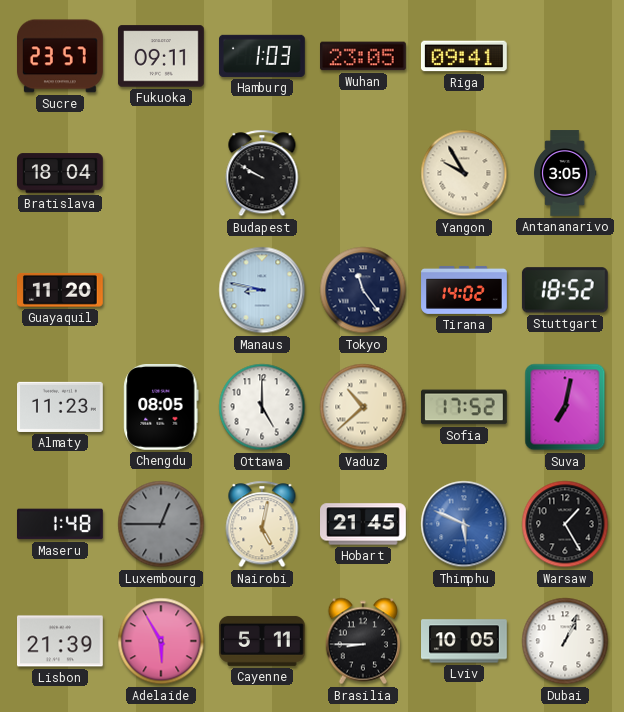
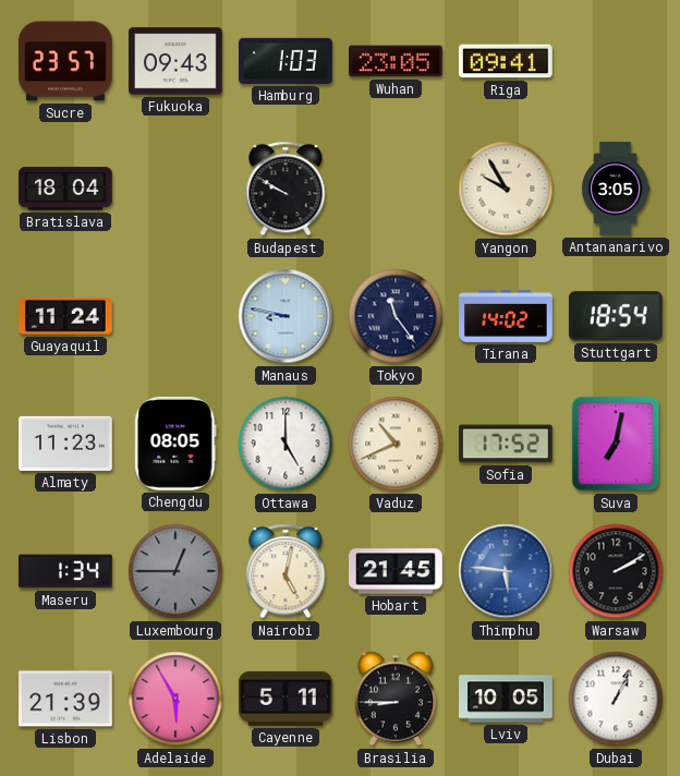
Fukuoka: 09:11 -> 09:43 (177, 61)
Guayaquil: 11:20 -> 11:24 (66, 316)
Stuttgart: 18:52 -> 18:54 (616, 316)
Vaduz: 10:38 -> 10:41 (396, 444)
Maseru: 1:48 -> 1:34 (66, 571)
Thimphu: 5:49 -> 5:46 (506, 571)
Warsaw: 1:25 -> 2:10 (616, 571)
